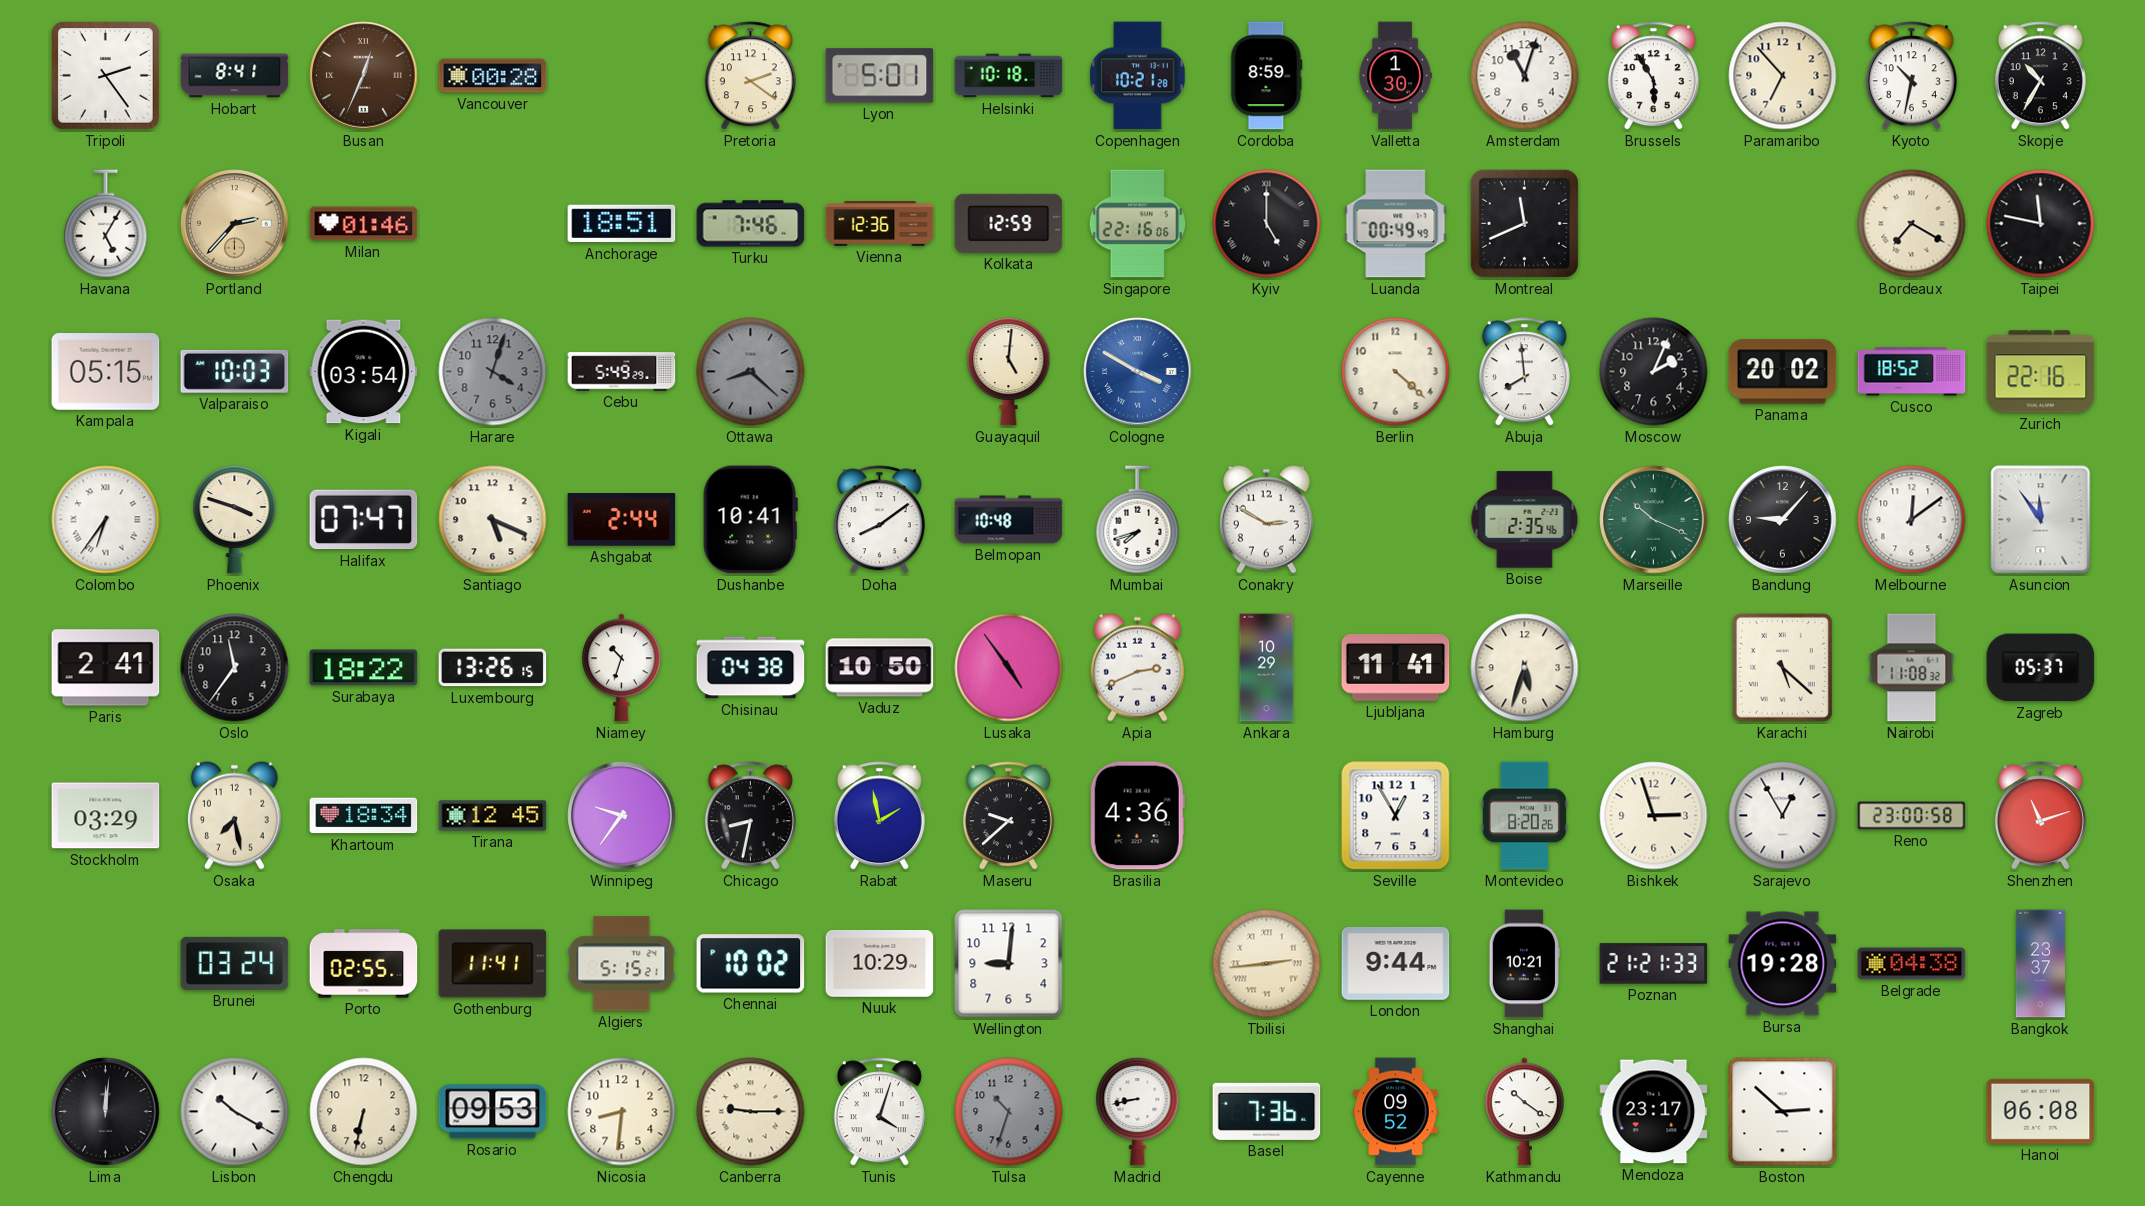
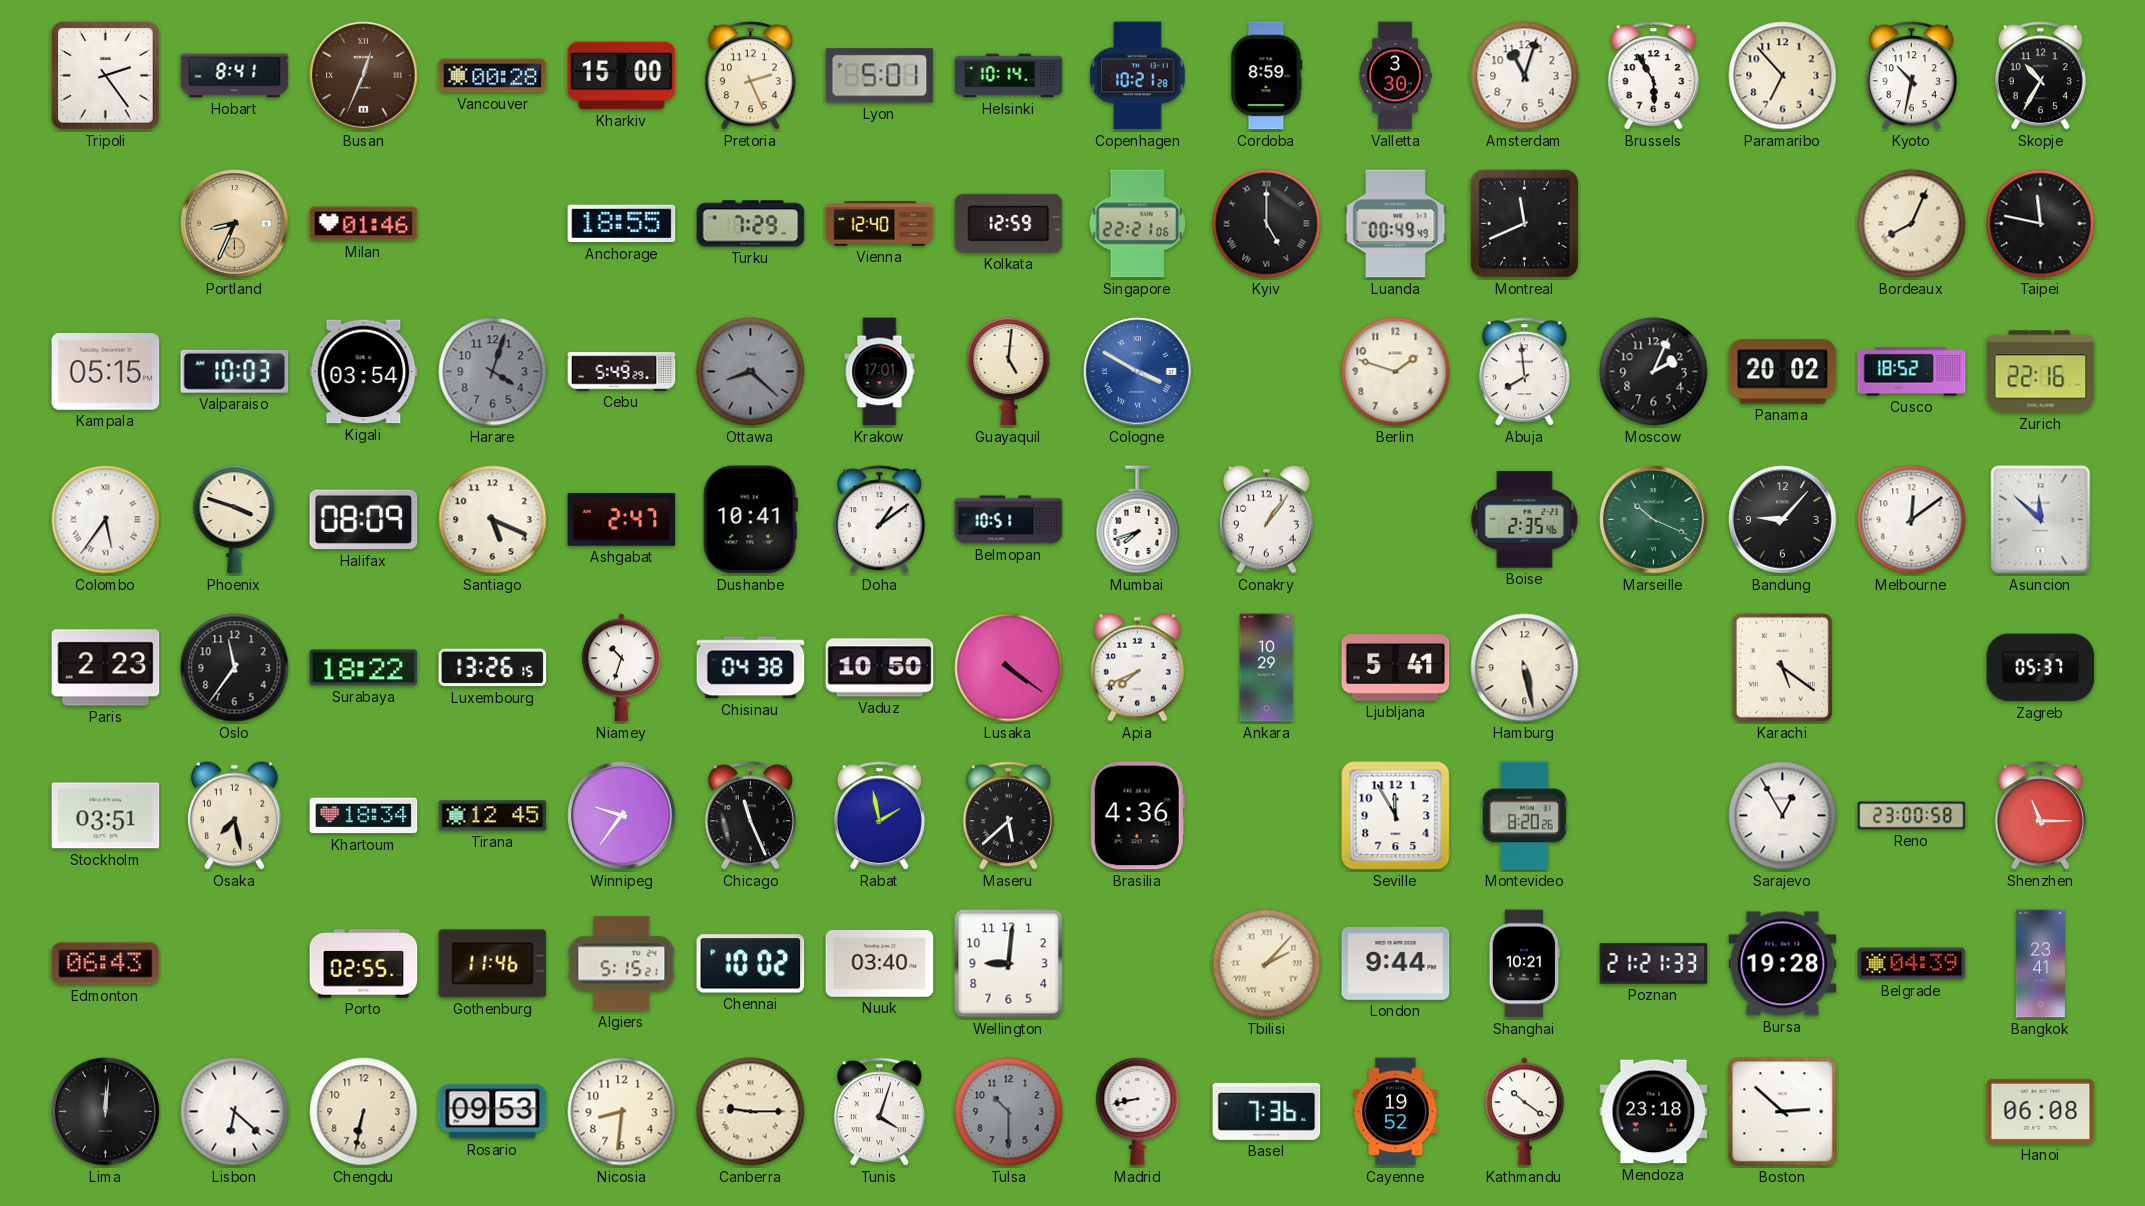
Kharkiv: none -> 15:00 (622, 76)
Pretoria: 2:21 -> 2:26 (750, 76)
Helsinki: 10:18 -> 10:14 (1009, 76)
Valletta: 1:30 -> 3:30 (1395, 76)
Havana: 5:05 -> none (106, 224)
Portland: 2:37 -> 8:34 (235, 224)
Anchorage: 18:51 -> 18:55 (622, 224)
Turku: 7:46 -> 7:29 (751, 224)
Vienna: 12:36 -> 12:40 (880, 224)
Singapore: 22:16 -> 22:21 (1137, 224)
Bordeaux: 7:20 -> 8:04 (1912, 224)
Krakow: none -> 17:01 (880, 372)
Berlin: 4:22 -> 1:48 (1396, 372)
Colombo: 6:36 -> 5:36 (106, 520)
Halifax: 07:47 -> 08:09 (364, 520)
Ashgabat: 2:44 -> 2:47 (622, 520)
Doha: 8:09 -> 1:09 (879, 520)
Belmopan: 10:48 -> 10:51 (1009, 520)
Conakry: 2:50 -> 1:06 (1266, 519)
Asuncion: 11:54 -> 11:52 (2041, 520)
Paris: 2:41 -> 2:23 (106, 668)
Lusaka: 4:54 -> 4:21 (1009, 668)
Apia: 2:41 -> 7:41 (1137, 667)
Ljubljana: 11:41 -> 5:41 (1396, 668)
Hamburg: 5:33 -> 5:28 (1525, 668)
Karachi: 5:22 -> 5:21 (1782, 667)
Nairobi: 11:08 -> none (1912, 668)
Stockholm: 03:29 -> 03:51 (106, 816)
Chicago: 8:32 -> 11:26 (750, 816)
Maseru: 9:38 -> 5:38 (1008, 816)
Seville: 12:55 -> 11:55 (1396, 816)
Bishkek: 2:57 -> none (1654, 816)
Shenzhen: 11:12 -> 11:15 (2040, 816)
Edmonton: none -> 06:43 (106, 964)
Brunei: 03:24 -> none (235, 963)
Gothenburg: 11:41 -> 11:46 (493, 964)
Nuuk: 10:29 -> 03:40 (880, 964)
Tbilisi: 2:44 -> 2:07 (1267, 964)
Belgrade: 04:38 -> 04:39 (1912, 964)
Bangkok: 23:37 -> 23:41 (2040, 964)
Lisbon: 10:20 -> 6:22 (235, 1112)
Tulsa: 10:33 -> 10:30 (1009, 1112)
Cayenne: 09:52 -> 19:52 (1396, 1112)
Mendoza: 23:17 -> 23:18 (1654, 1112)
